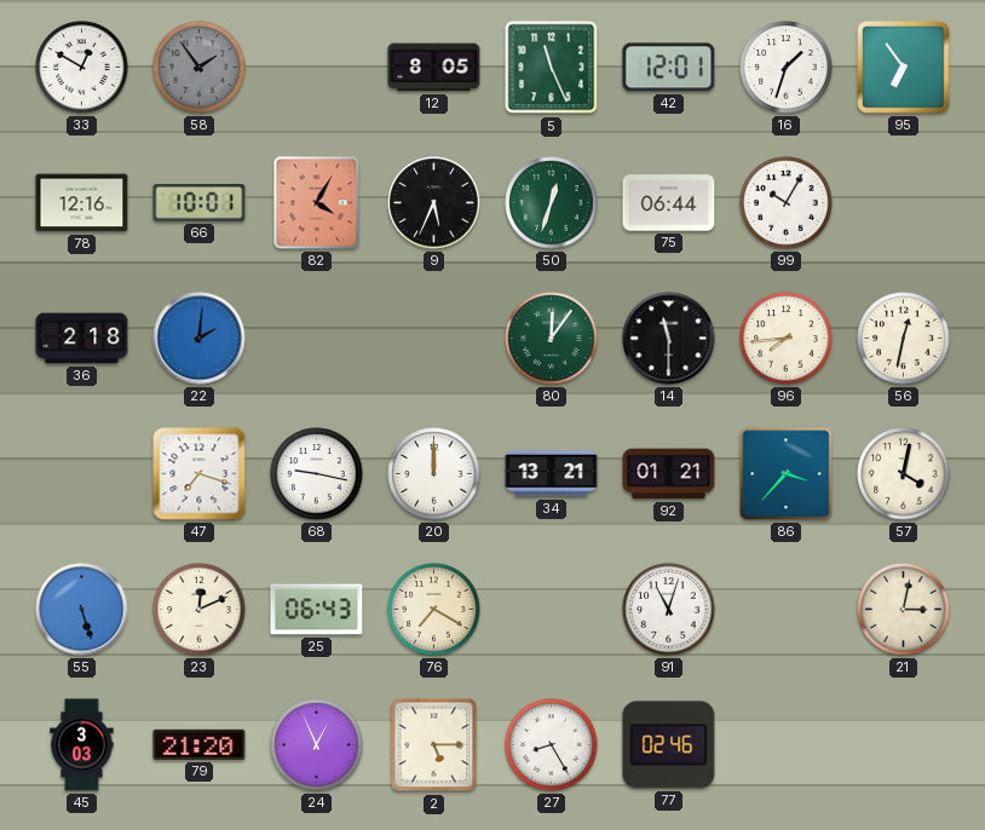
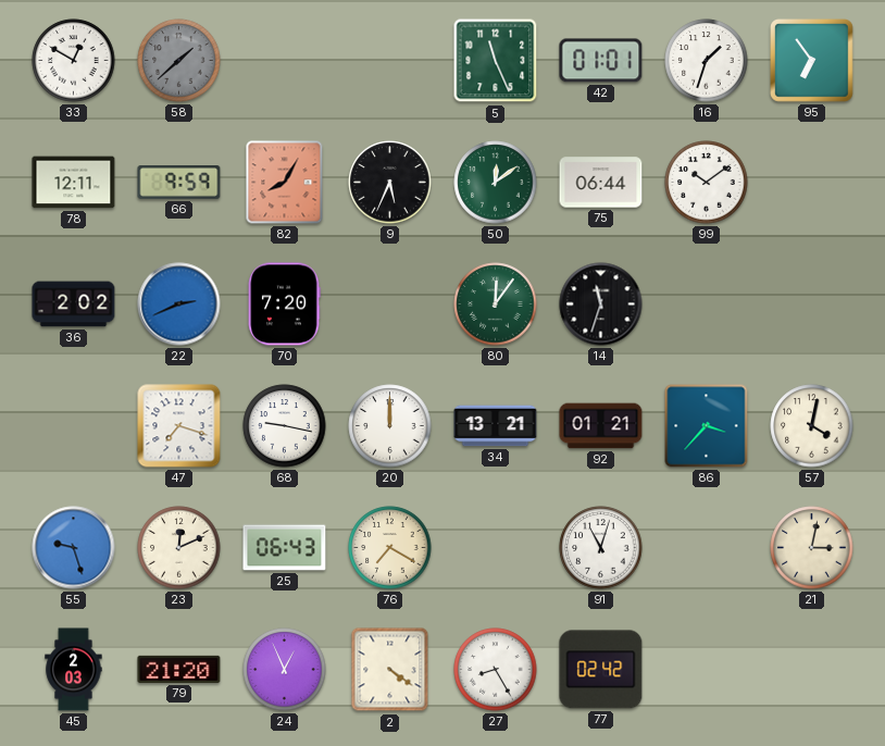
58: 1:54 -> 1:38 (179, 61)
12: 8:05 -> none (434, 68)
42: 12:01 -> 01:01 (601, 61)
78: 12:16 -> 12:11 (74, 183)
66: 10:01 -> 9:59 (179, 183)
82: 4:05 -> 8:05 (285, 183)
50: 12:33 -> 12:09 (496, 183)
99: 10:05 -> 10:09 (707, 183)
36: 2:18 -> 2:02 (74, 304)
22: 2:01 -> 2:41 (179, 304)
70: none -> 7:20 (284, 304)
14: 11:30 -> 11:33 (601, 304)
96: 7:44 -> none (787, 339)
56: 12:32 -> none (904, 339)
55: 5:27 -> 9:27 (74, 548)
45: 3:03 -> 2:03 (74, 670)
2: 5:15 -> 4:21 (390, 670)
77: 02:46 -> 02:42 (601, 670)
